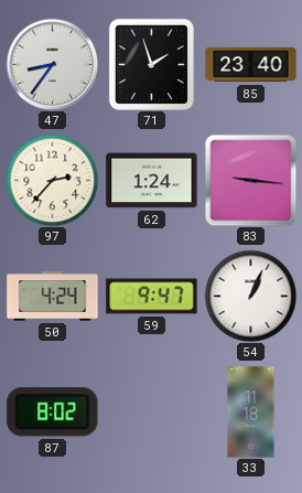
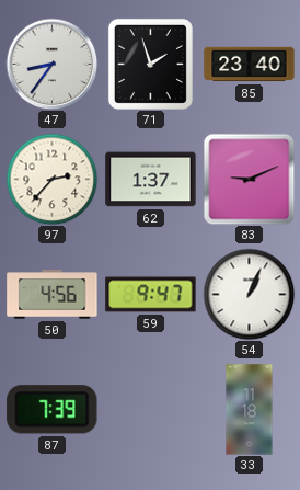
62: 1:24 -> 1:37 (151, 180)
83: 9:16 -> 9:11 (249, 179)
50: 4:24 -> 4:56 (53, 295)
87: 8:02 -> 7:39 (53, 410)
